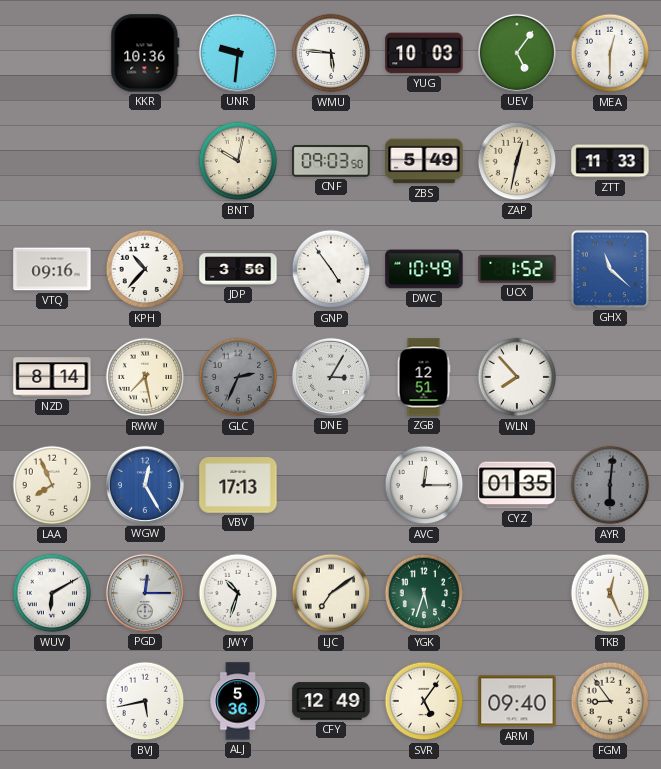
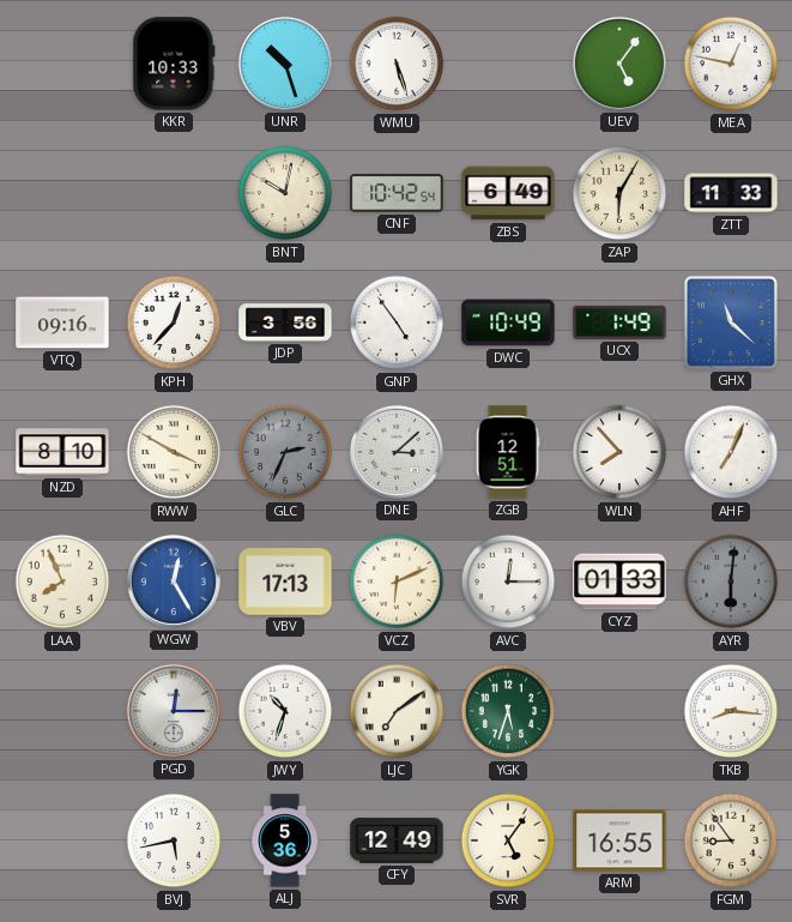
KKR: 10:36 -> 10:33 (174, 64)
UNR: 9:31 -> 10:27 (285, 64)
WMU: 5:46 -> 5:27 (397, 64)
YUG: 10:03 -> none (424, 53)
MEA: 12:30 -> 12:47 (731, 64)
CNF: 09:03 -> 10:42 (397, 193)
ZBS: 5:49 -> 6:49 (508, 193)
ZAP: 12:32 -> 6:05 (619, 193)
KPH: 10:37 -> 12:37 (174, 323)
UCX: 1:52 -> 1:49 (619, 323)
NZD: 8:14 -> 8:10 (62, 452)
RWW: 7:28 -> 3:50 (174, 452)
DNE: 3:05 -> 3:08 (397, 452)
AHF: none -> 7:04 (731, 452)
VCZ: none -> 6:11 (397, 581)
CYZ: 01:35 -> 01:33 (619, 581)
WUV: 6:10 -> none (52, 593)
TKB: 12:26 -> 8:16 (731, 711)
ARM: 09:40 -> 16:55 (619, 840)
